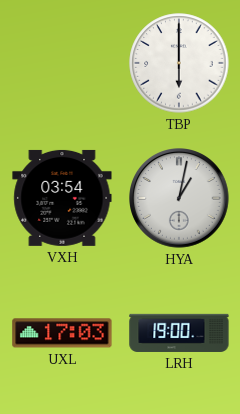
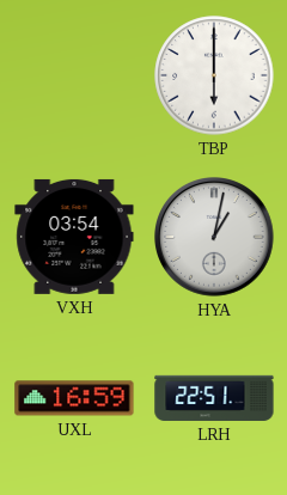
UXL: 17:03 -> 16:59 (74, 398)
LRH: 19:00 -> 22:51 (214, 398)
